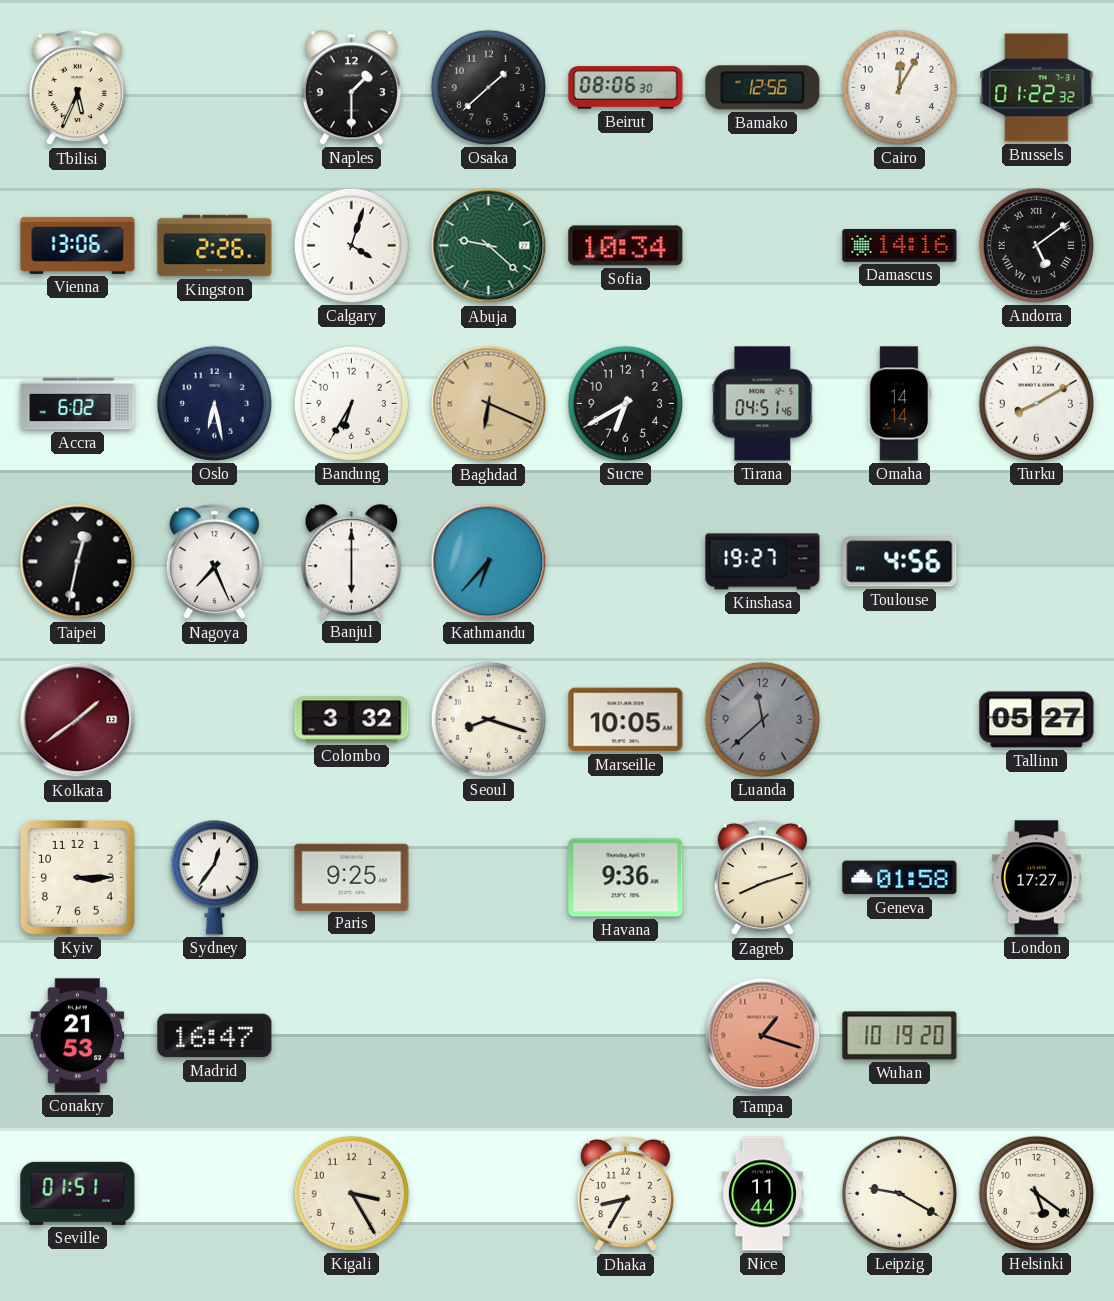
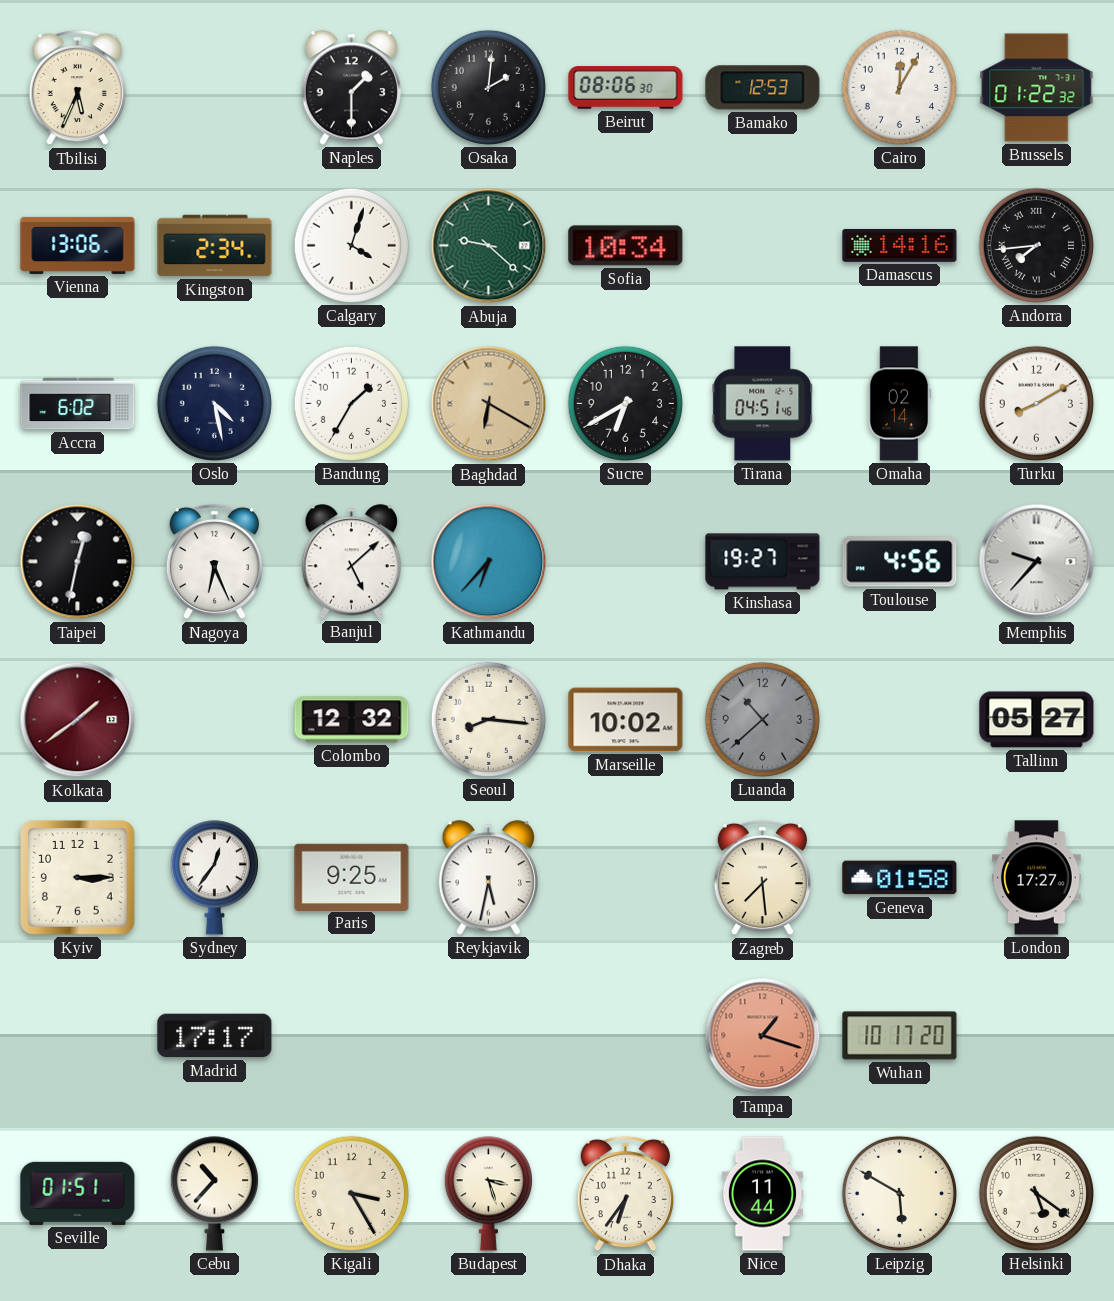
Osaka: 1:38 -> 2:01 (488, 87)
Bamako: 12:56 -> 12:53 (763, 88)
Kingston: 2:26 -> 2:34 (215, 246)
Andorra: 5:09 -> 7:44 (1036, 245)
Oslo: 6:28 -> 4:28 (214, 403)
Bandung: 6:35 -> 1:35 (351, 403)
Baghdad: 6:19 -> 6:20 (489, 404)
Omaha: 14:14 -> 02:14 (899, 404)
Nagoya: 7:26 -> 6:26 (214, 562)
Banjul: 6:00 -> 5:08 (351, 562)
Memphis: none -> 9:37 (1037, 562)
Colombo: 3:32 -> 12:32 (352, 720)
Seoul: 8:18 -> 8:16 (488, 719)
Marseille: 10:05 -> 10:02 (626, 720)
Luanda: 11:38 -> 10:38 (762, 719)
Reykjavik: none -> 5:32 (488, 878)
Havana: 9:36 -> none (626, 878)
Zagreb: 8:12 -> 7:29 (762, 878)
Conakry: 21:53 -> none (78, 1036)
Madrid: 16:47 -> 17:17 (215, 1036)
Wuhan: 10:19 -> 10:17 (900, 1036)
Cebu: none -> 10:37 (214, 1194)
Budapest: none -> 3:27 (488, 1194)
Dhaka: 8:35 -> 6:36 (625, 1194)
Leipzig: 9:20 -> 5:50 (899, 1193)
